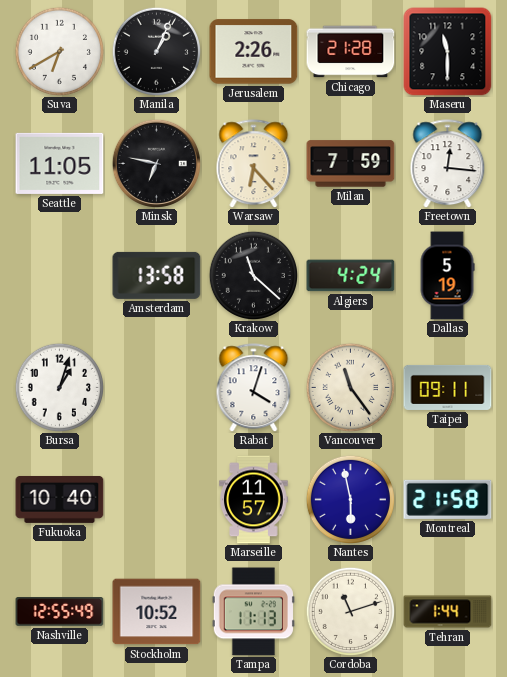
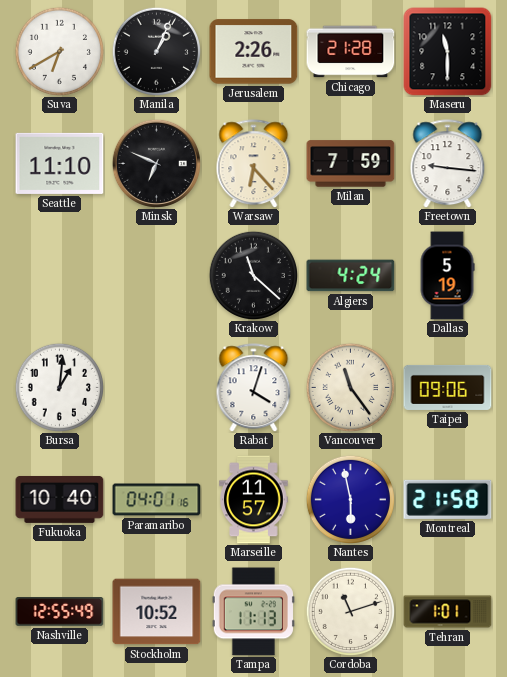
Seattle: 11:05 -> 11:10 (60, 163)
Minsk: 6:47 -> 6:49 (156, 163)
Freetown: 12:16 -> 9:16 (448, 164)
Amsterdam: 13:58 -> none (157, 275)
Bursa: 1:03 -> 1:01 (59, 387)
Taipei: 09:11 -> 09:06 (448, 387)
Paramaribo: none -> 04:01 (157, 500)
Tehran: 1:44 -> 1:01 (448, 612)
